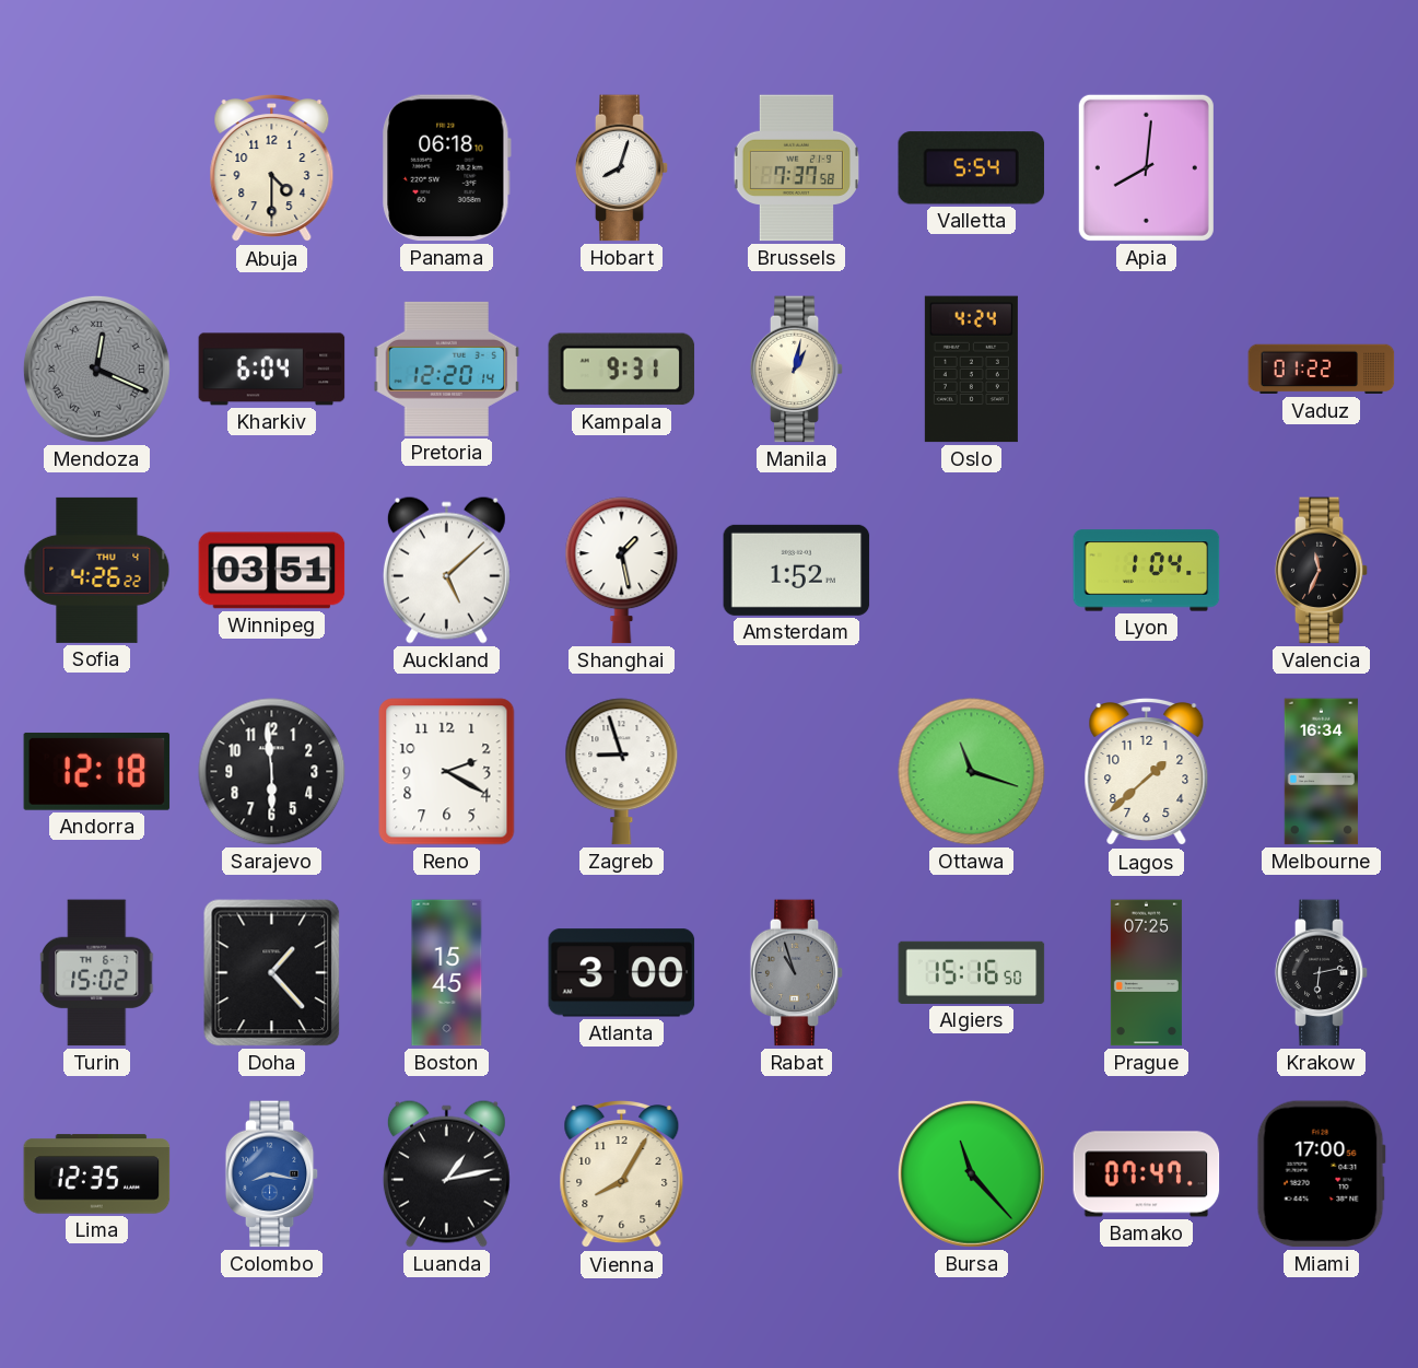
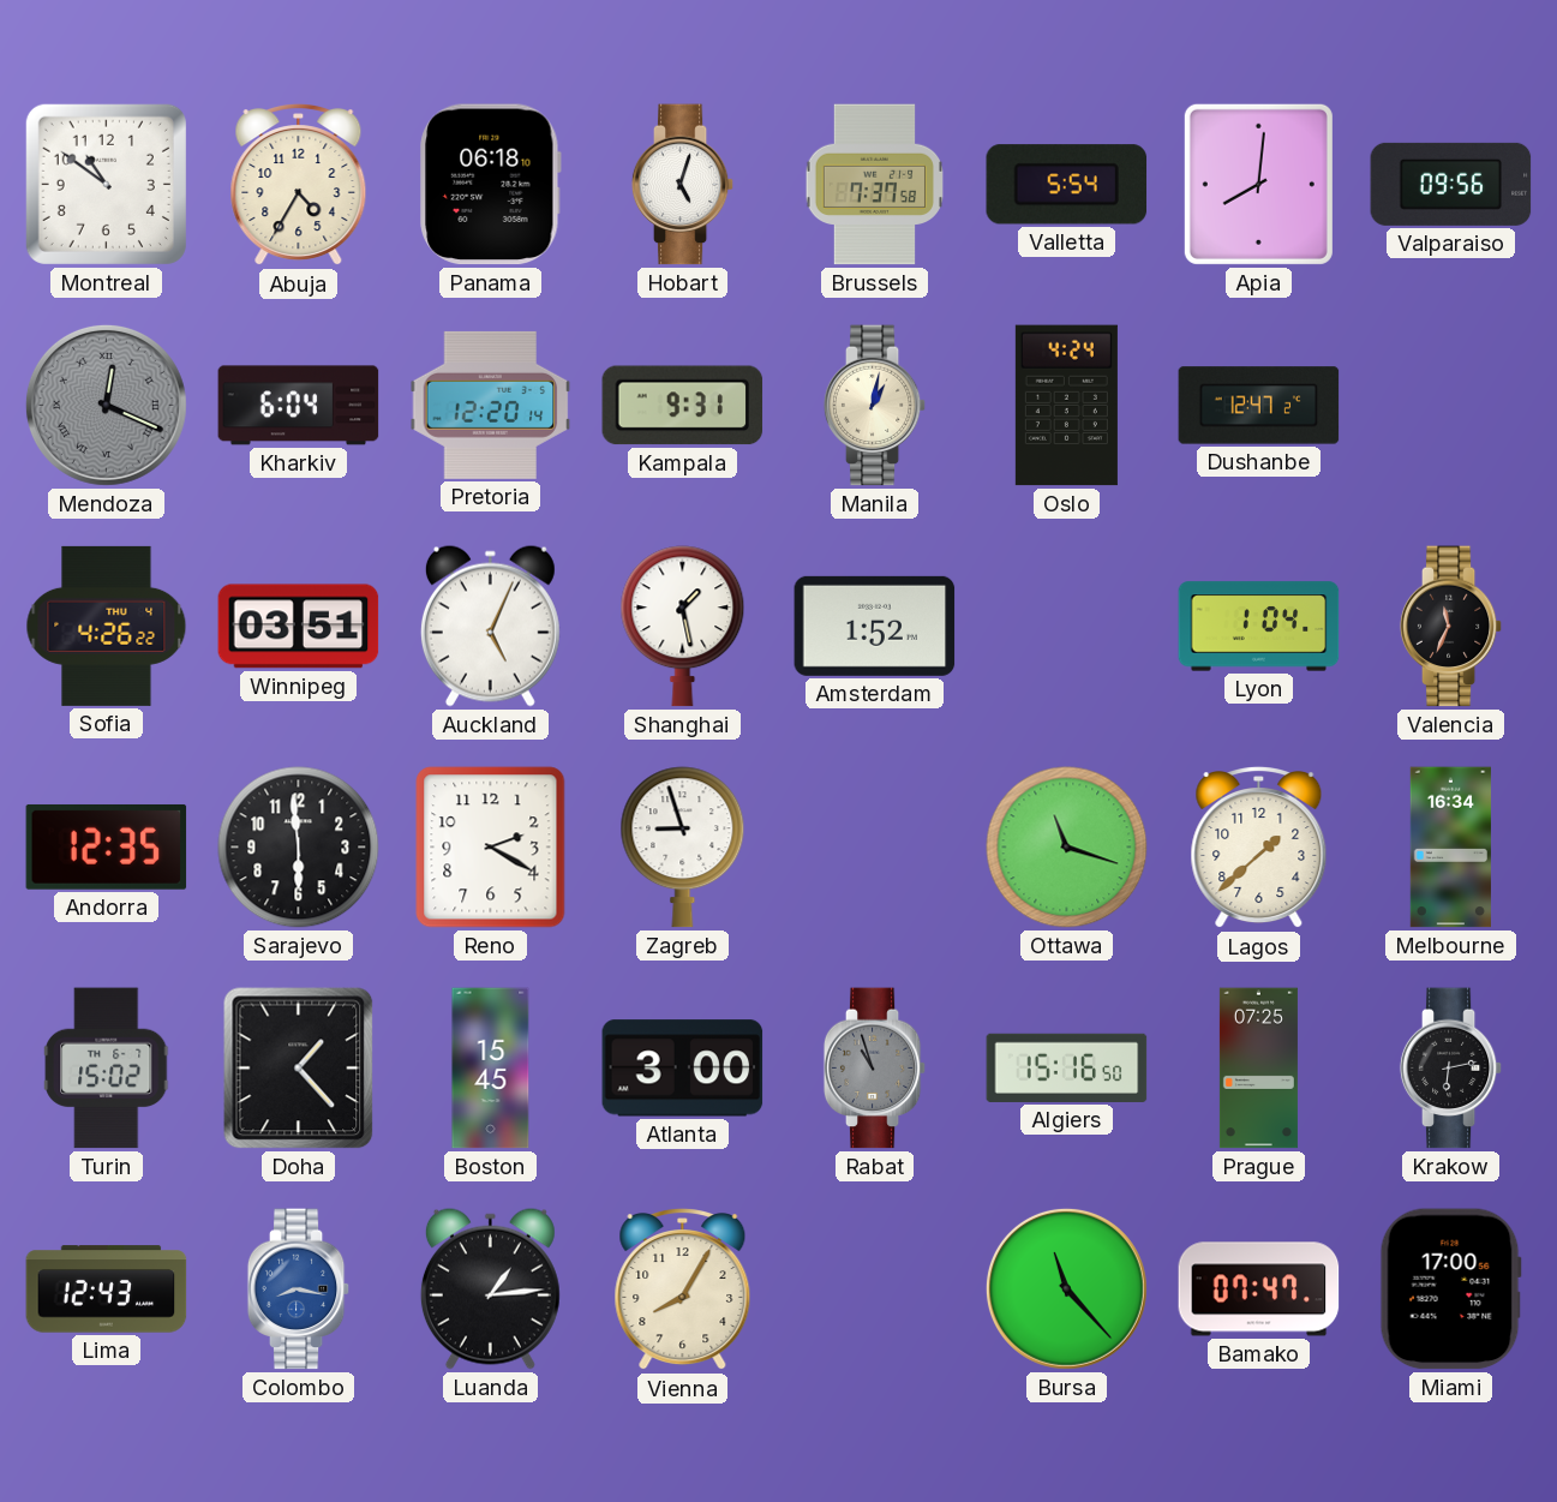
Montreal: none -> 10:51 (106, 184)
Abuja: 4:30 -> 4:35 (299, 186)
Hobart: 8:03 -> 5:03 (683, 185)
Valparaiso: none -> 09:56 (1451, 184)
Dushanbe: none -> 12:47 (1259, 406)
Vaduz: 01:22 -> none (1322, 370)
Auckland: 5:08 -> 5:04 (490, 626)
Andorra: 12:18 -> 12:35 (107, 846)
Lima: 12:35 -> 12:43 (107, 1289)
Luanda: 1:13 -> 1:14 (490, 1288)
